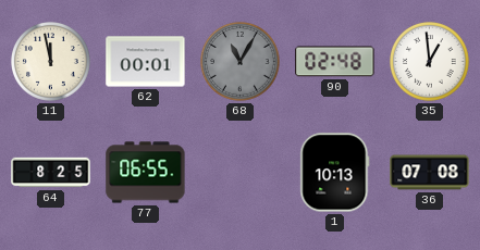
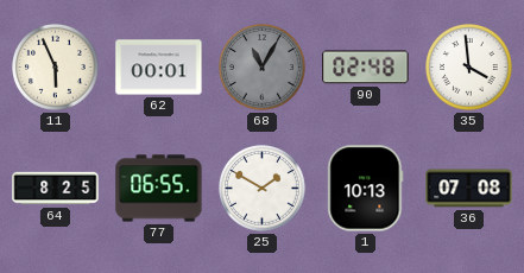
11: 11:58 -> 5:56 (56, 68)
35: 12:59 -> 3:59 (469, 68)
25: none -> 1:50 (263, 189)
